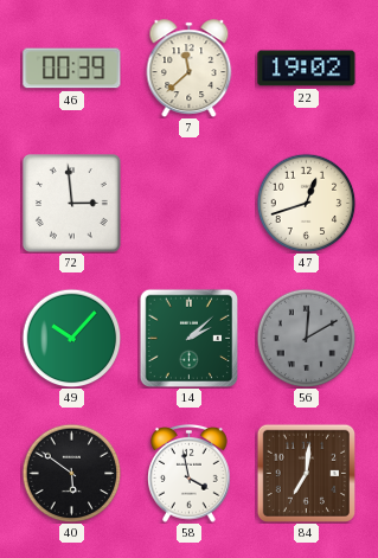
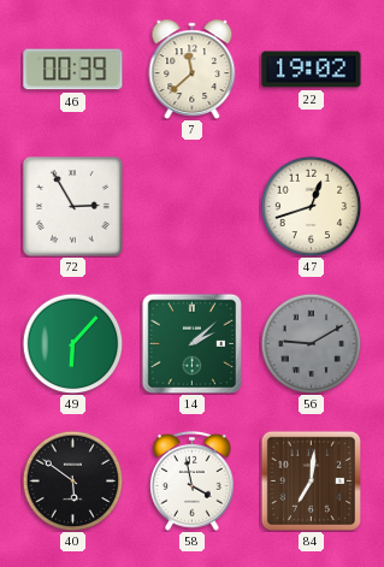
72: 2:59 -> 2:55 (73, 207)
49: 10:07 -> 6:07 (72, 343)
56: 12:10 -> 9:10 (311, 343)
